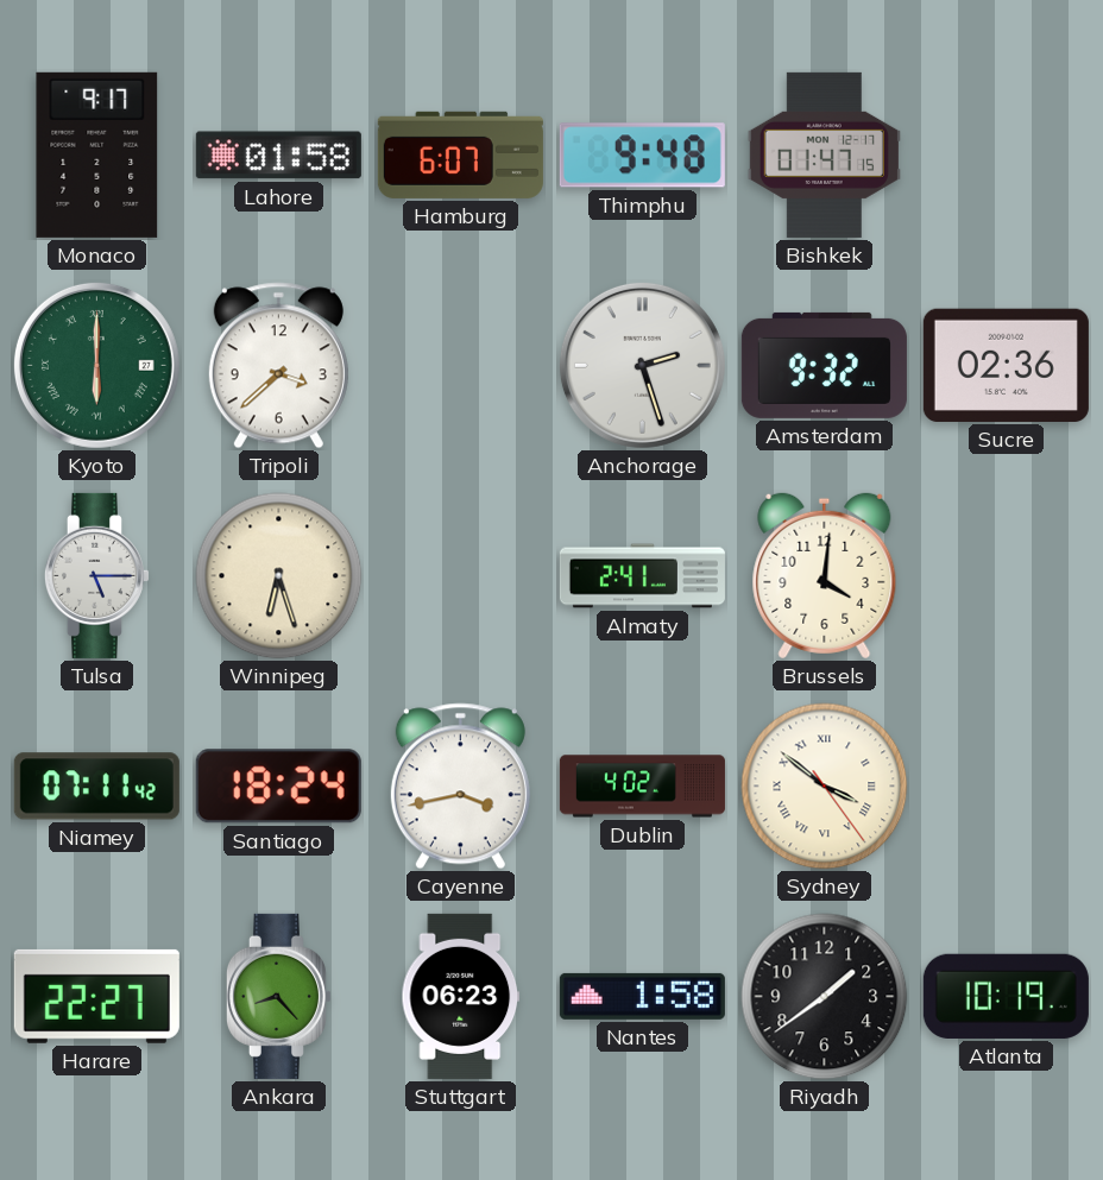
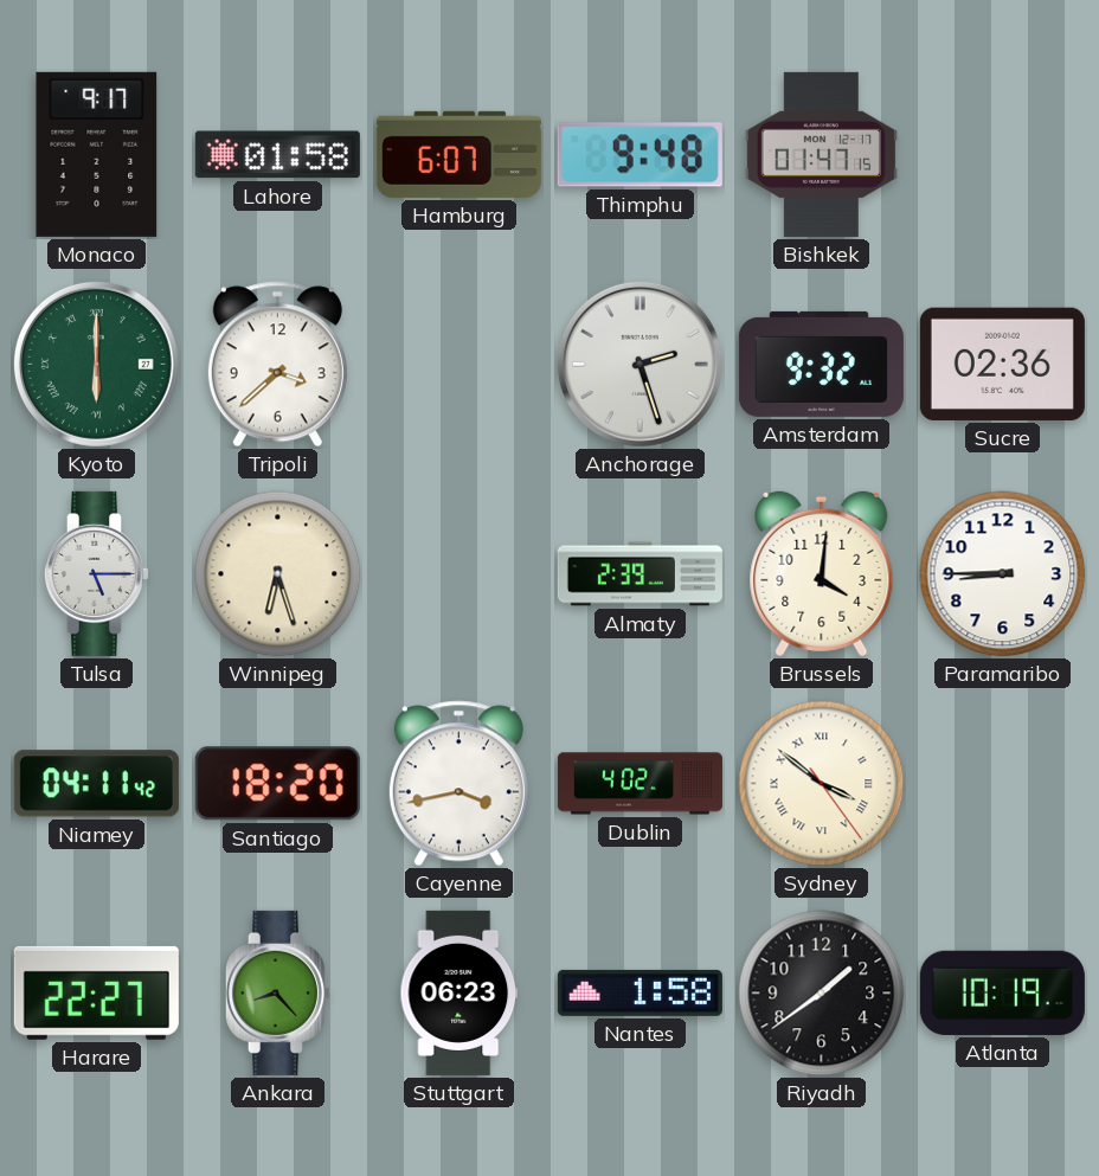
Almaty: 2:41 -> 2:39 (640, 574)
Paramaribo: none -> 8:45 (1003, 574)
Niamey: 07:11 -> 04:11 (96, 784)
Santiago: 18:24 -> 18:20 (277, 784)
